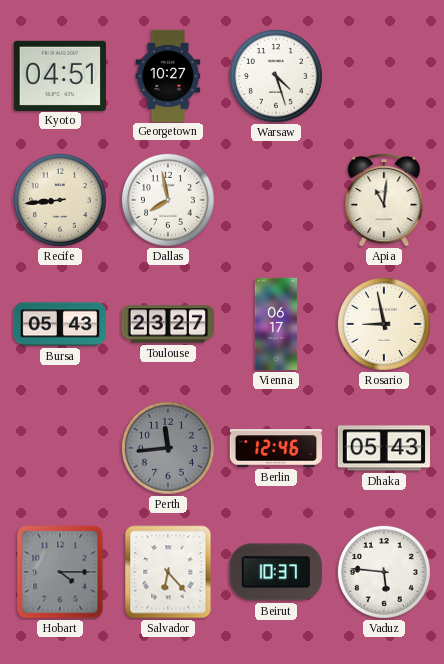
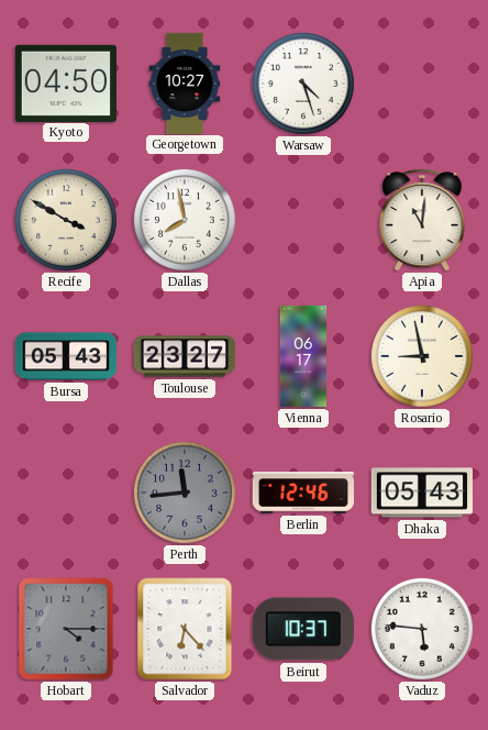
Kyoto: 04:51 -> 04:50 (66, 82)
Recife: 8:44 -> 3:50 (66, 220)
